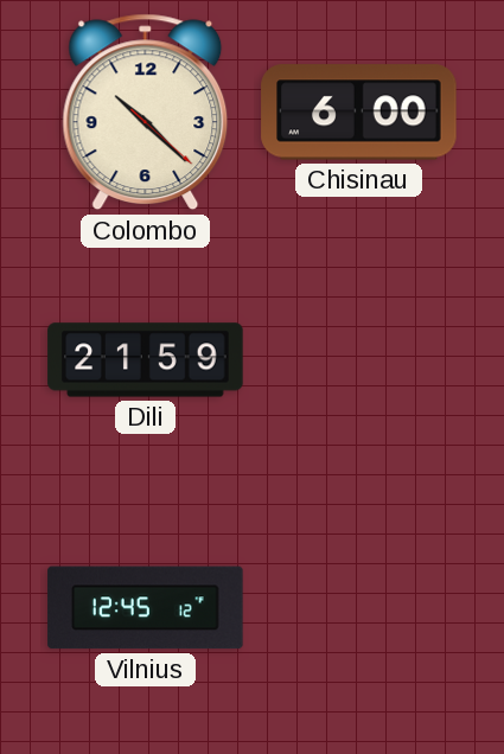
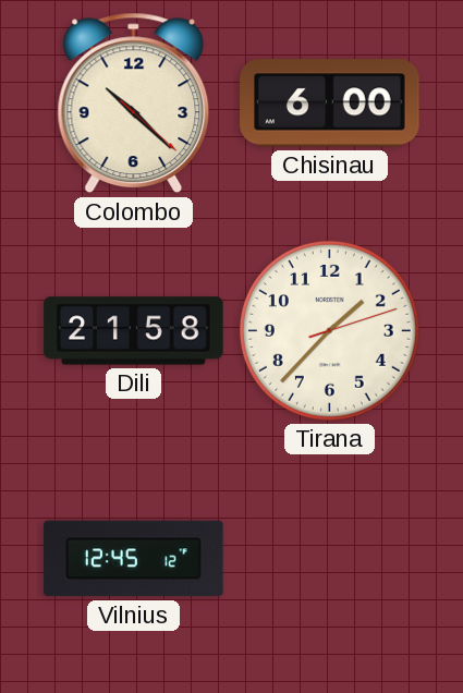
Dili: 21:59 -> 21:58 (134, 331)
Tirana: none -> 1:37 (329, 330)
